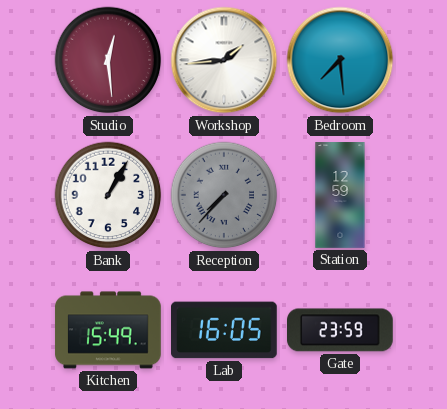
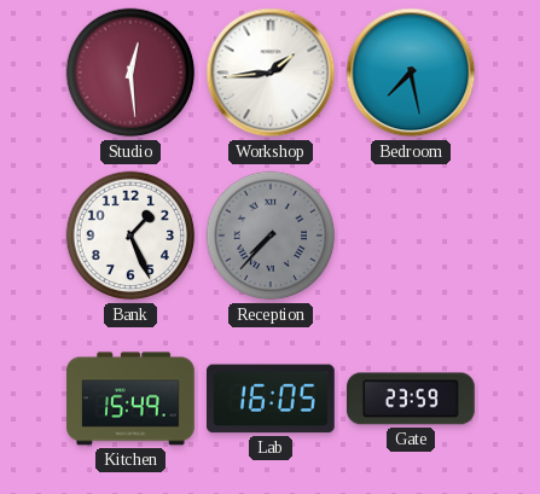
Bedroom: 7:29 -> 7:28 (411, 72)
Bank: 1:05 -> 1:26 (130, 236)
Station: 12:59 -> none (340, 195)
